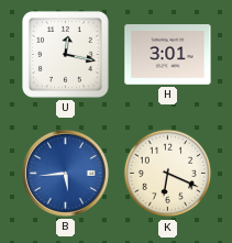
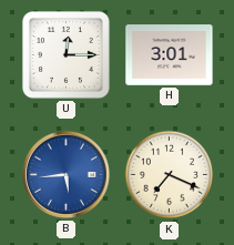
U: 12:17 -> 12:15 (65, 54)
K: 6:19 -> 7:19 (170, 175)
